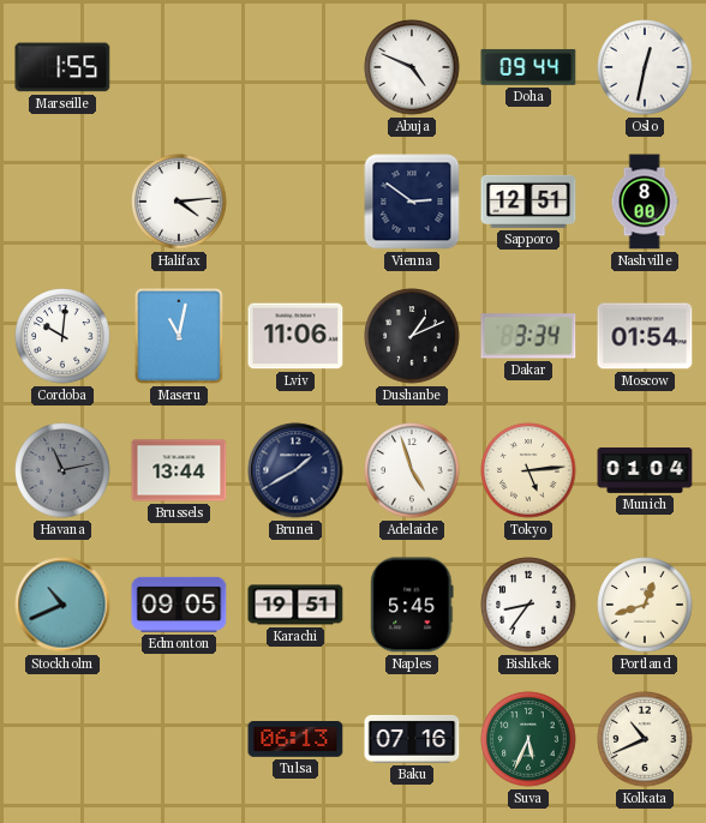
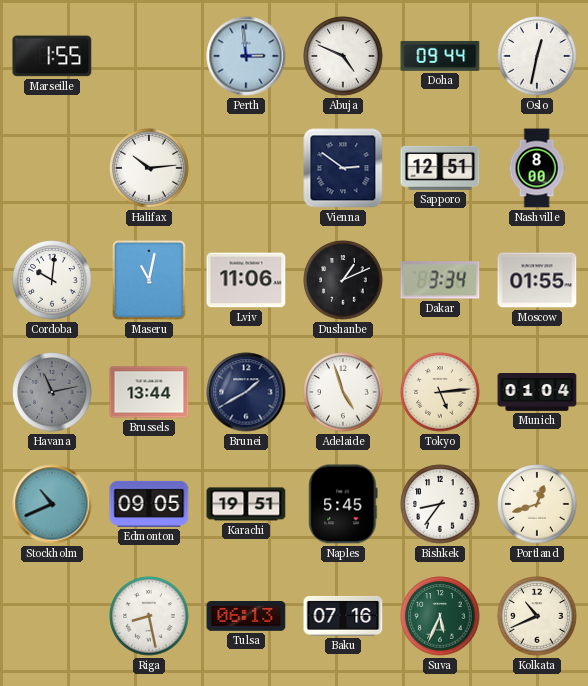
Perth: none -> 2:59 (246, 56)
Halifax: 4:14 -> 10:14 (149, 168)
Moscow: 01:54 -> 01:55 (537, 280)
Riga: none -> 8:28 (149, 616)
